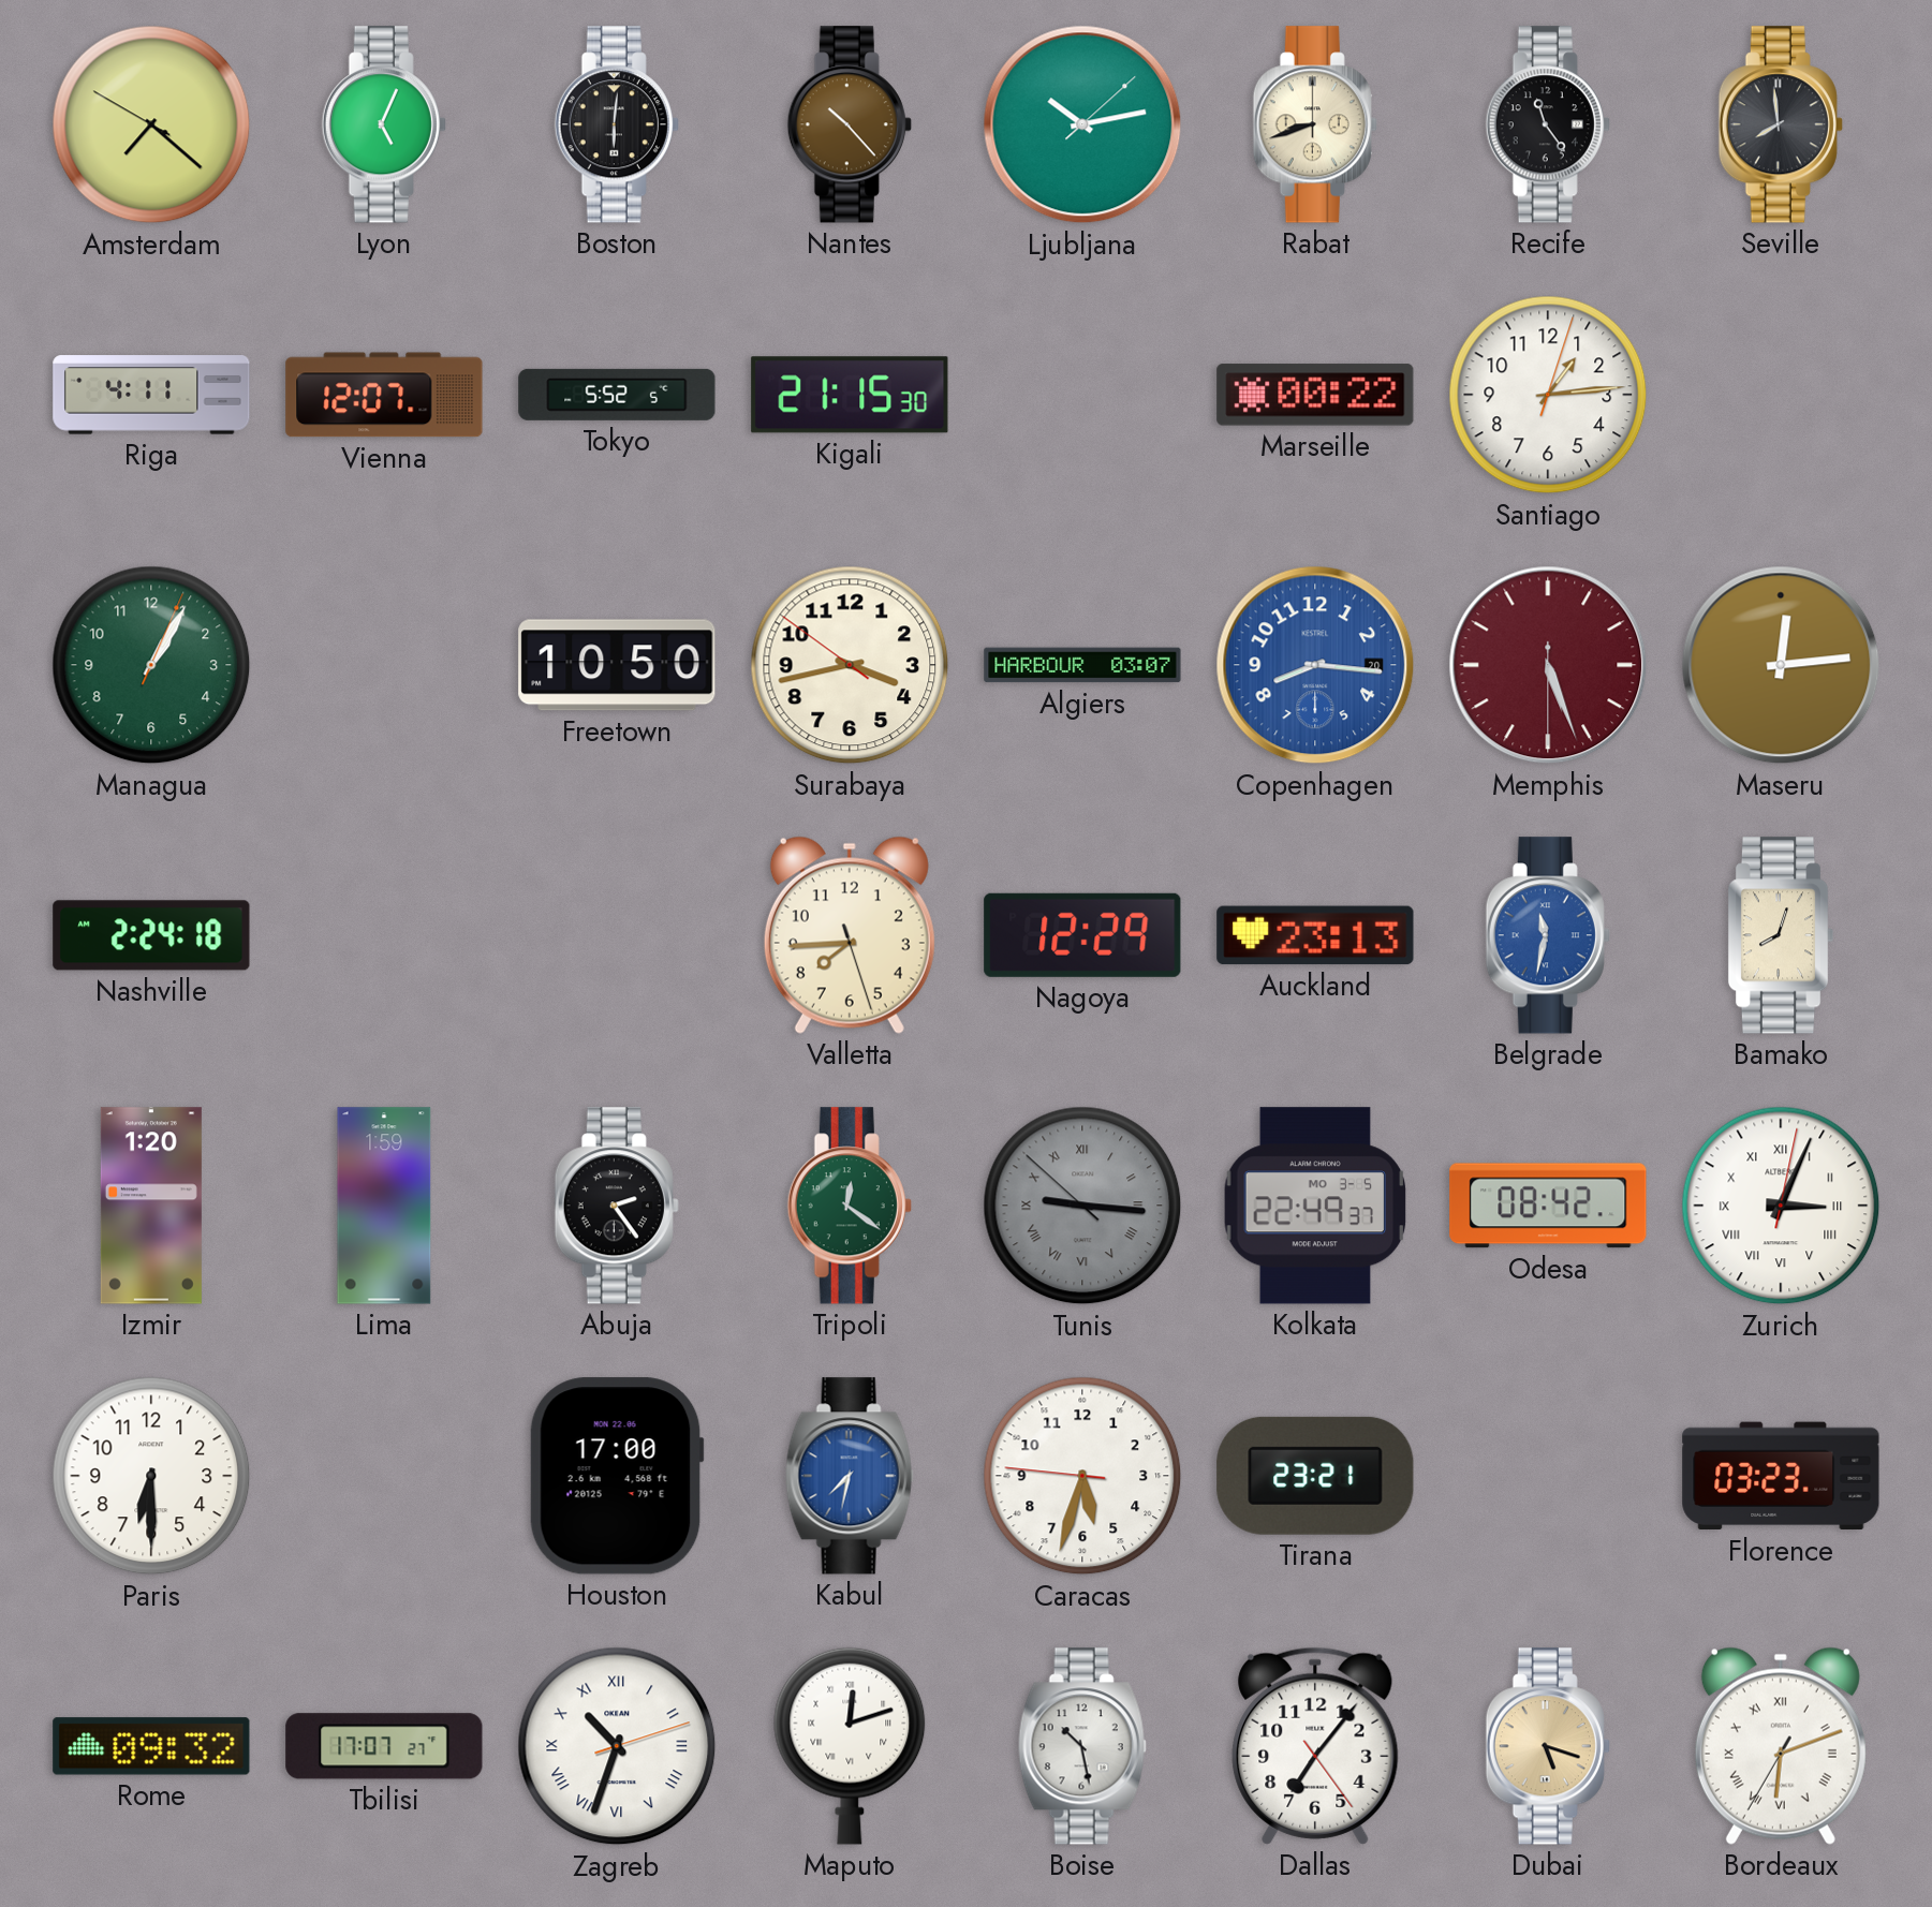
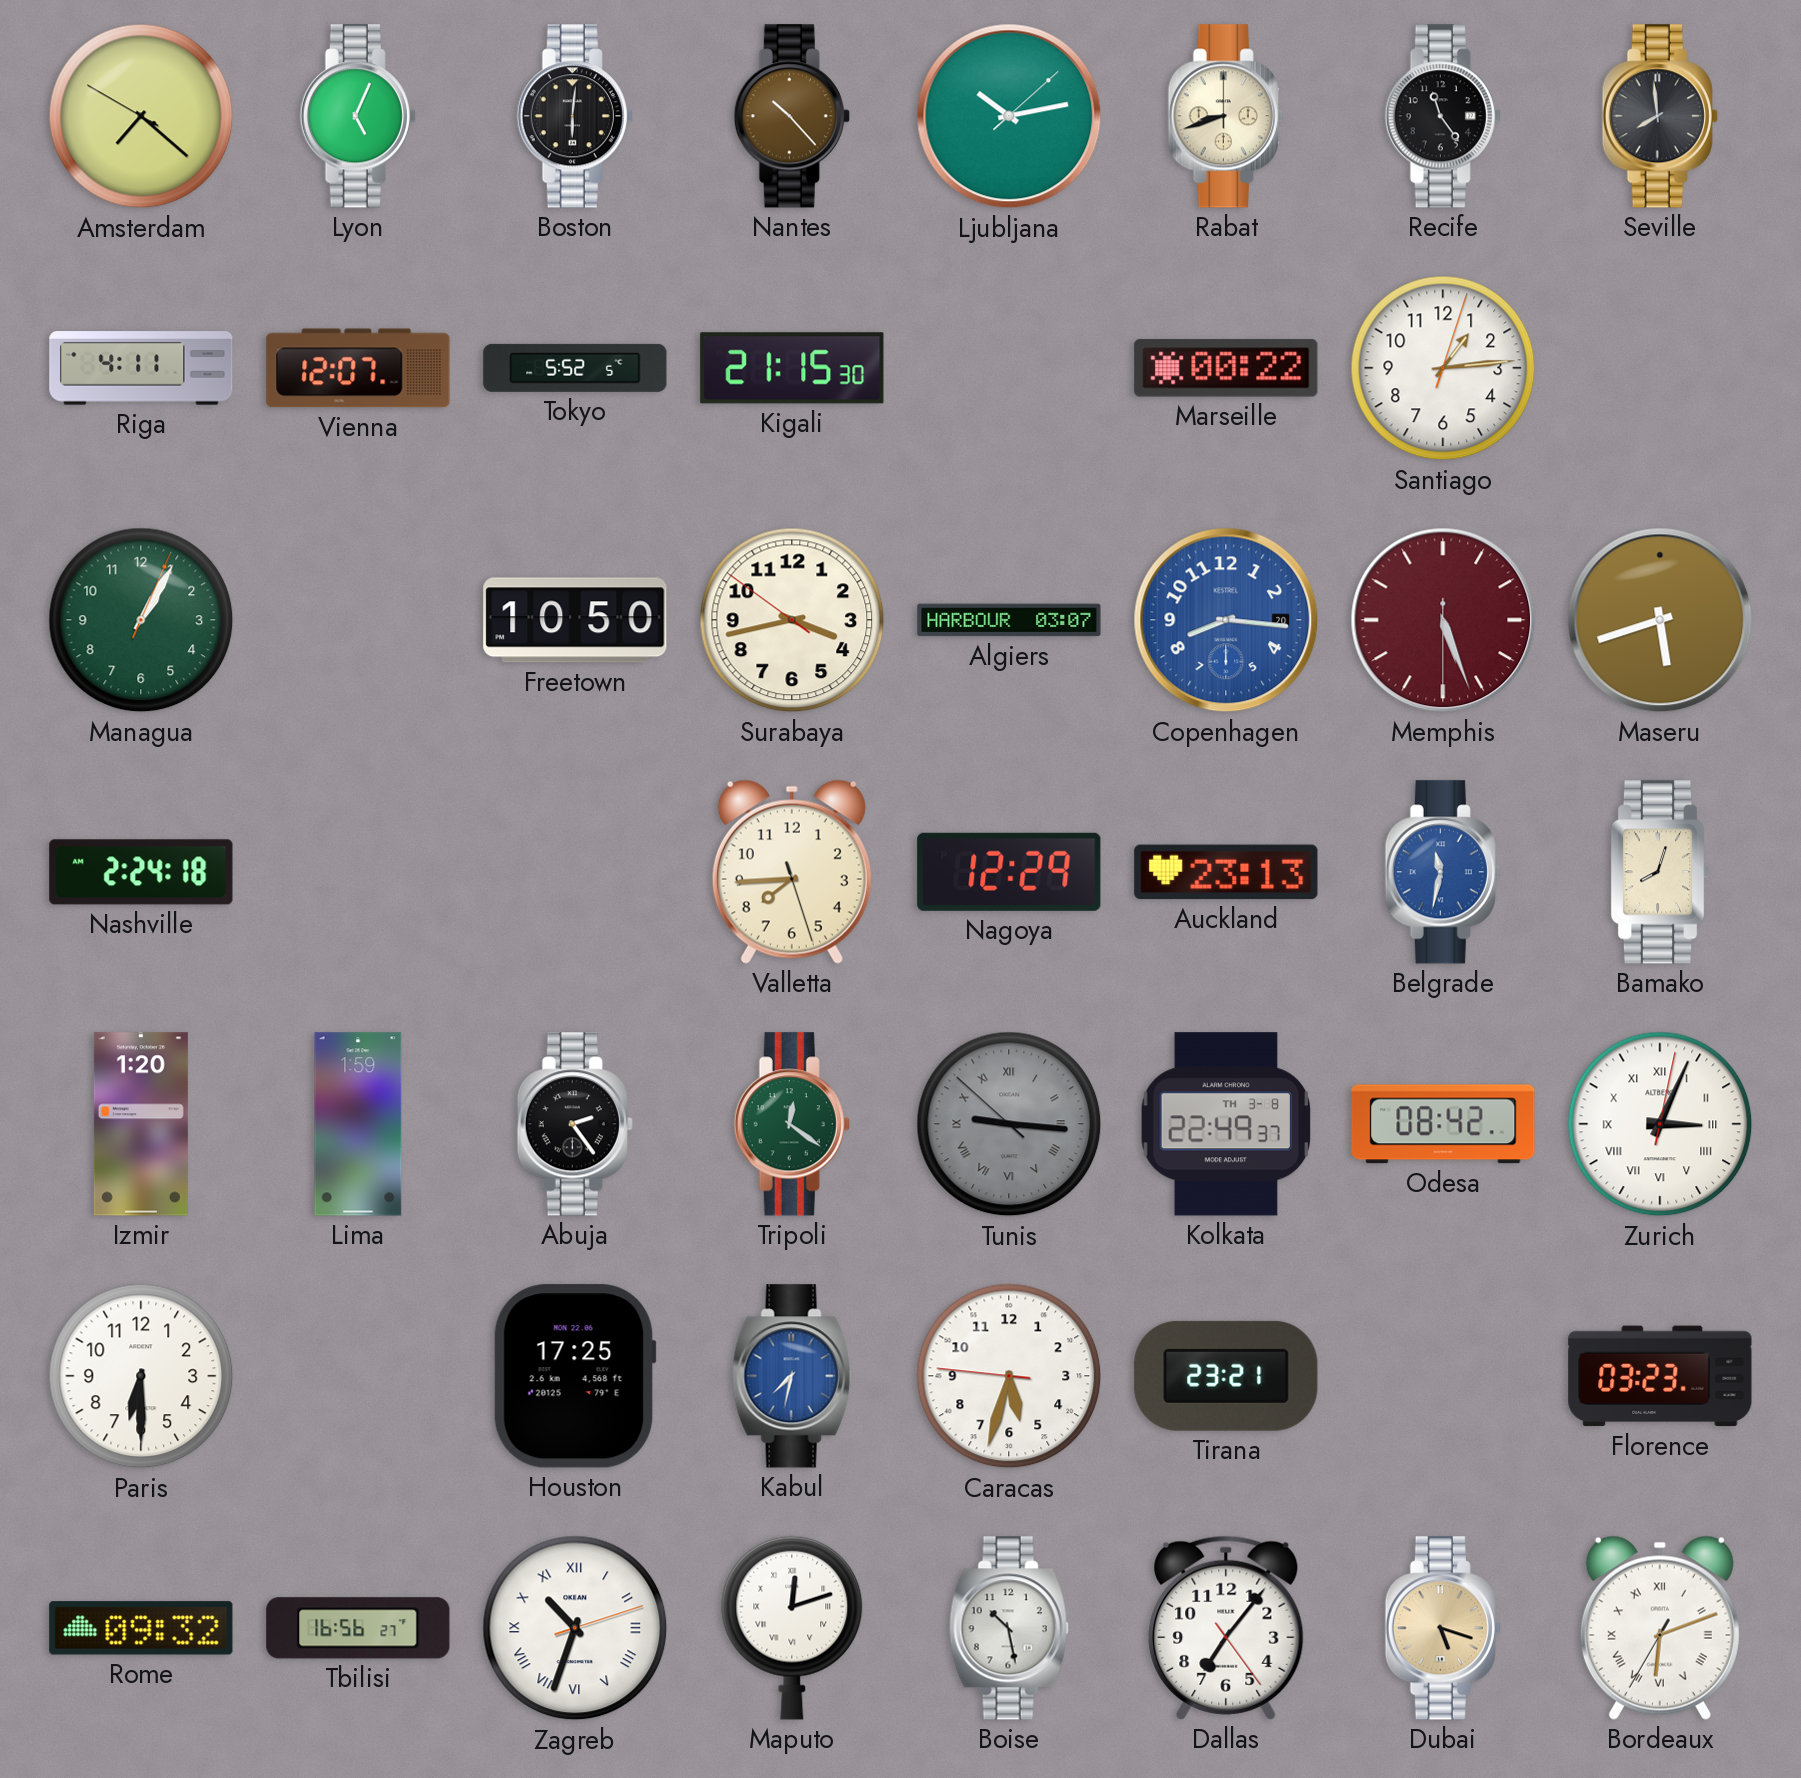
Maseru: 12:14 -> 5:42 (1660, 620)
Kolkata date: MO 3-5 -> TH 3-8 (1226, 1124)
Houston: 17:00 -> 17:25 (575, 1376)
Tbilisi: 17:07 -> 16:56 (358, 1628)
